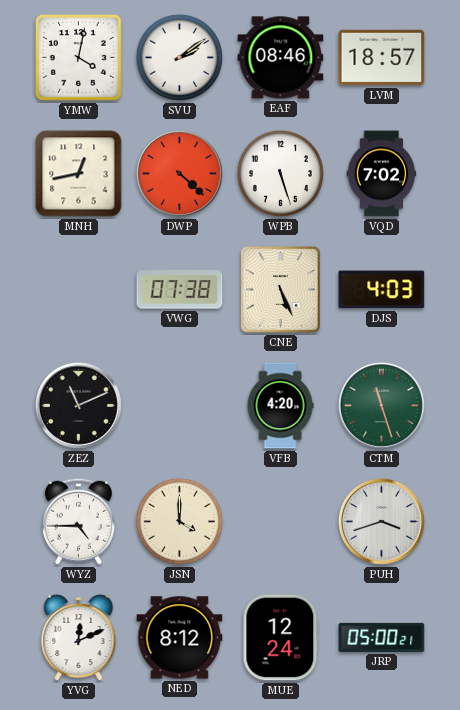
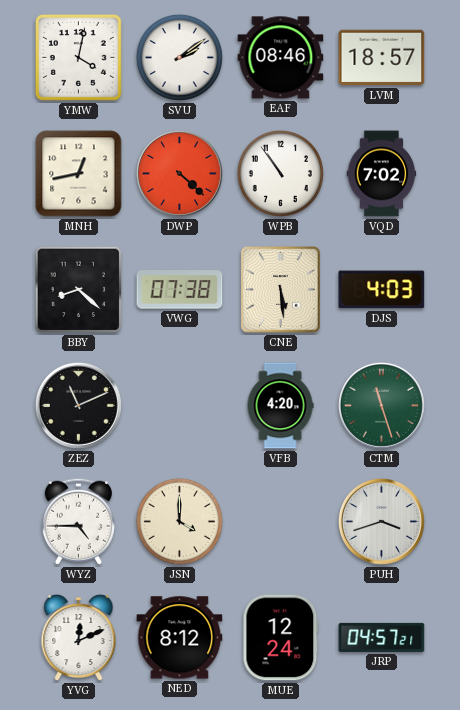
WPB: 5:27 -> 10:54 (280, 173)
BBY: none -> 8:22 (79, 290)
CNE: 5:26 -> 5:29 (281, 290)
JRP: 05:00 -> 04:57 (382, 637)
